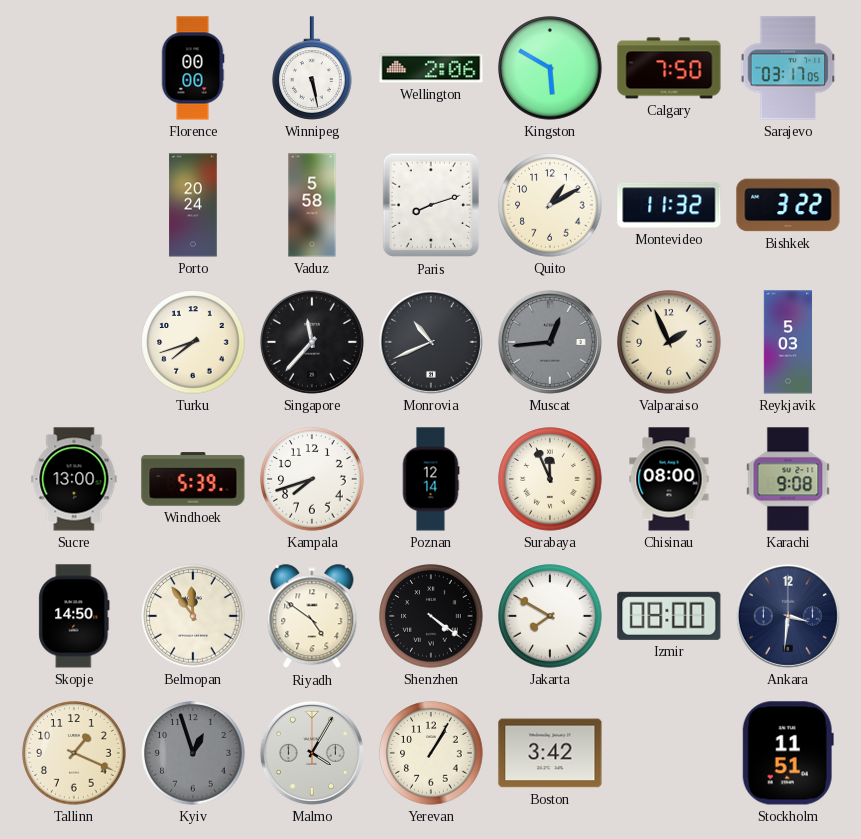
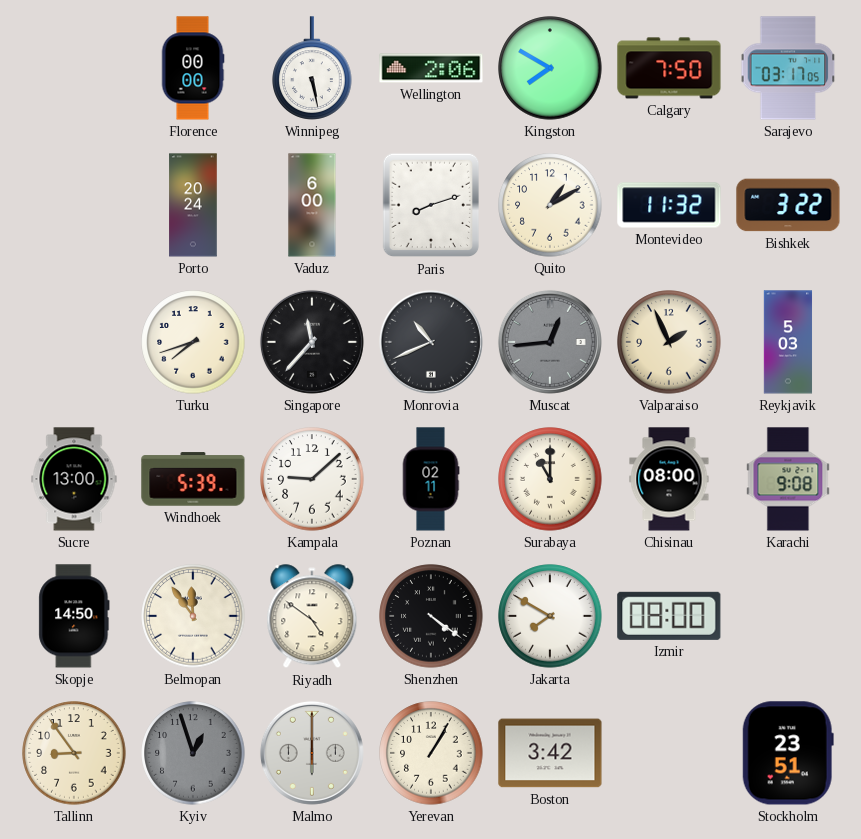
Kingston: 5:50 -> 7:50 (550, 68)
Vaduz: 5:58 -> 6:00 (312, 205)
Kampala: 7:42 -> 9:08 (312, 479)
Poznan: 12:14 -> 02:11 (431, 479)
Surabaya: 11:56 -> 11:00 (550, 479)
Ankara: 3:31 -> none (788, 616)
Tallinn: 1:19 -> 8:54 (74, 753)
Malmo: 4:05 -> 6:00 (312, 753)
Stockholm: 11:51 -> 23:51 (788, 753)
